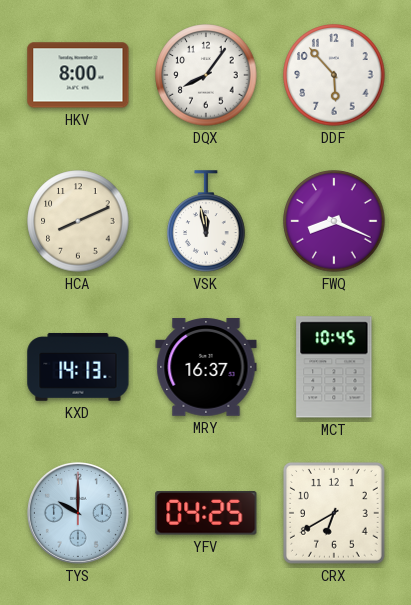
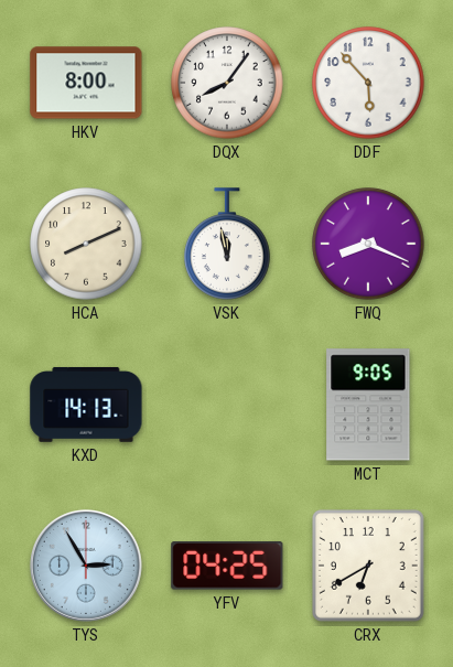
MRY: 16:37 -> none (206, 367)
MCT: 10:45 -> 9:05 (368, 405)
TYS: 10:00 -> 2:55 (86, 566)
